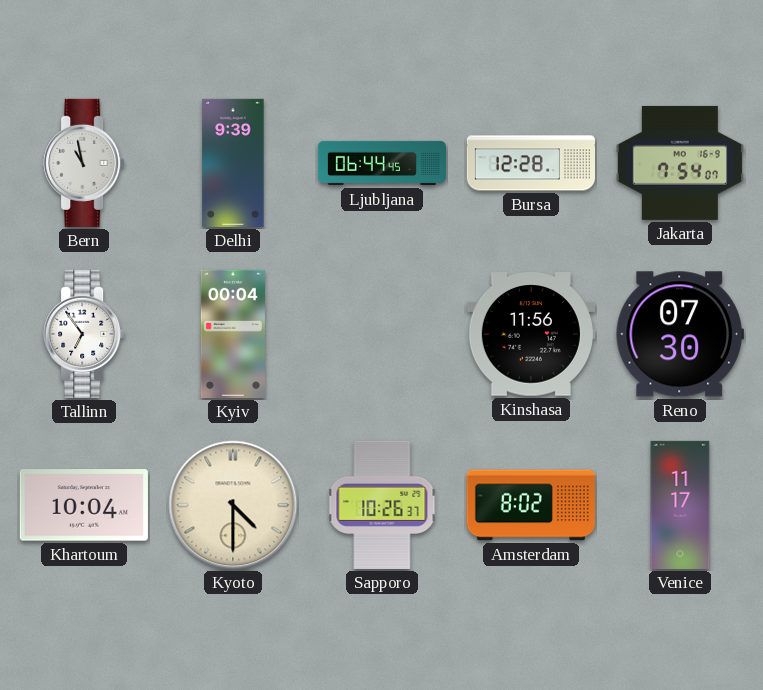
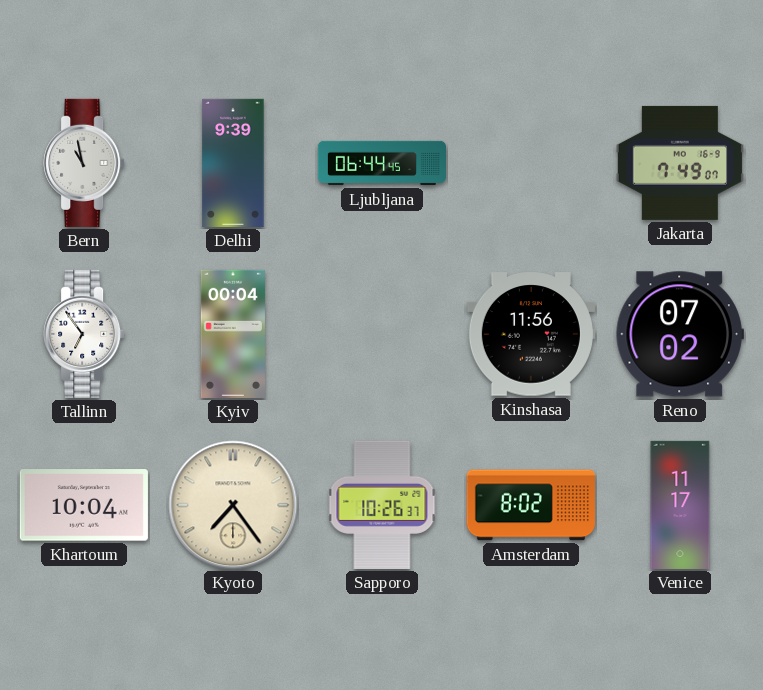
Bursa: 12:28 -> none (530, 163)
Jakarta: 7:54 -> 7:49 (680, 163)
Reno: 07:30 -> 07:02 (680, 334)
Kyoto: 4:30 -> 7:24 (233, 505)
